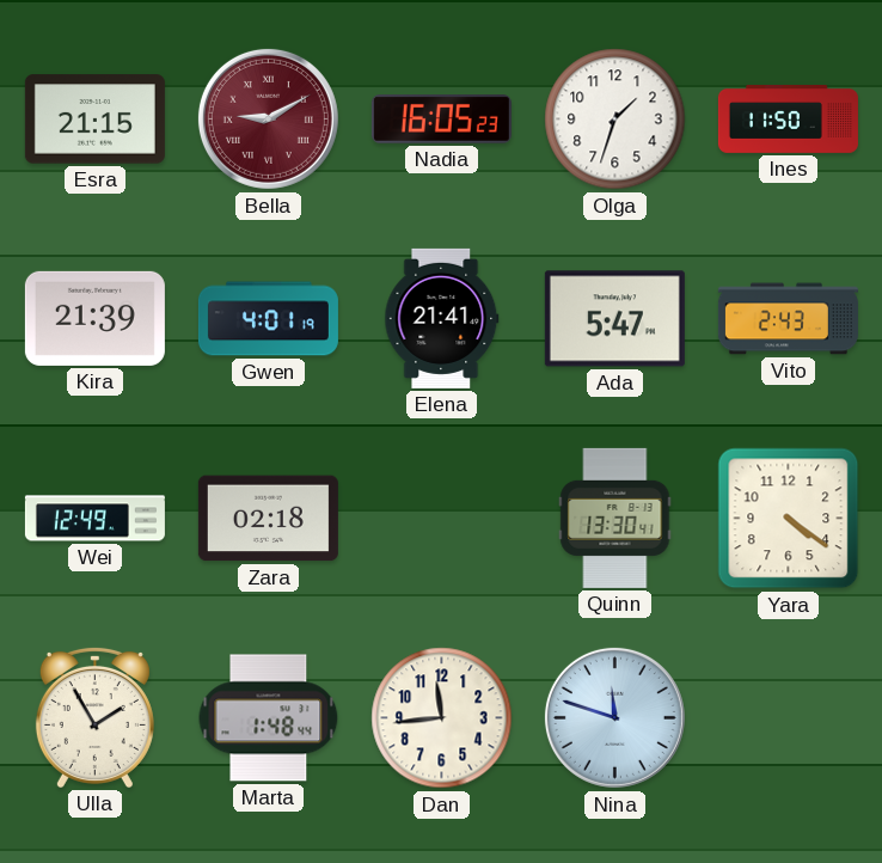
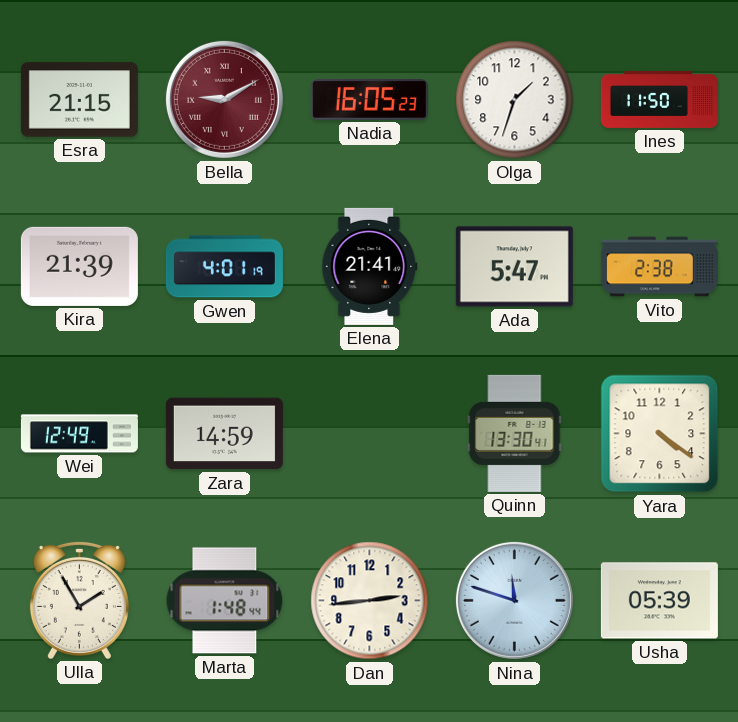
Vito: 2:43 -> 2:38 (659, 267)
Zara: 02:18 -> 14:59 (224, 434)
Dan: 11:44 -> 2:44 (370, 601)
Usha: none -> 05:39 (659, 601)
